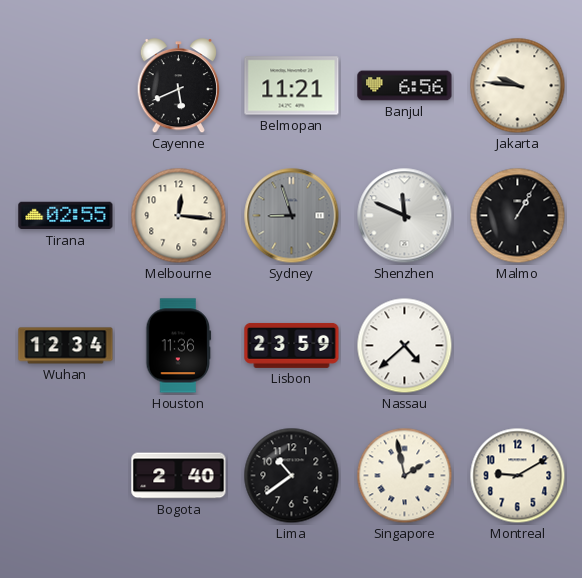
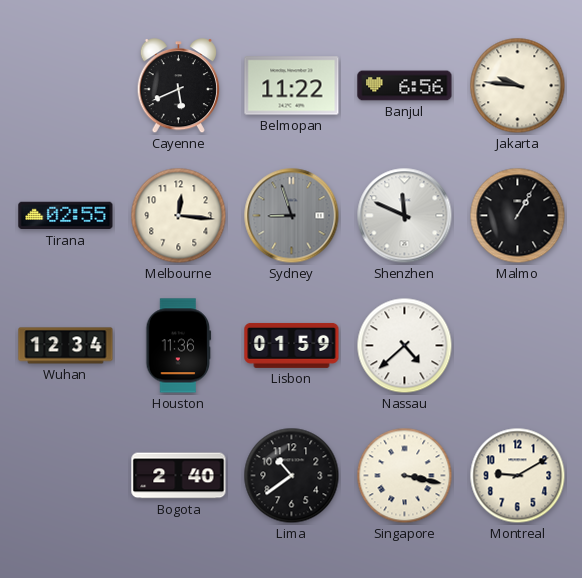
Belmopan: 11:21 -> 11:22 (292, 86)
Lisbon: 23:59 -> 01:59 (292, 345)
Singapore: 1:58 -> 3:17 (405, 476)
